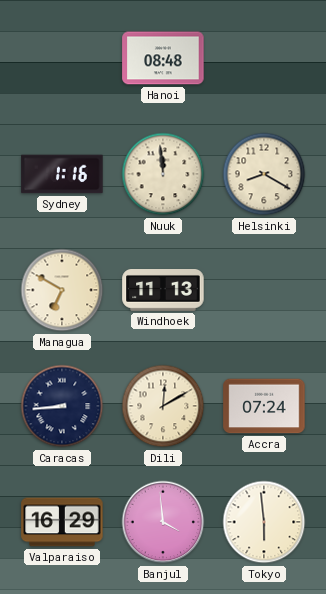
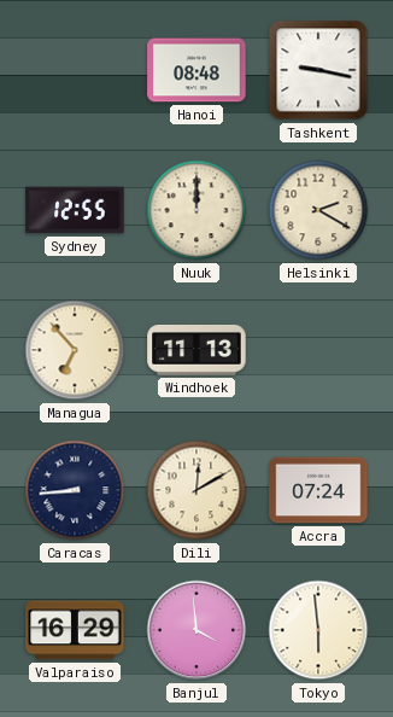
Tashkent: none -> 9:17 (318, 70)
Sydney: 1:16 -> 12:55 (75, 210)
Nuuk: 11:59 -> 12:00 (196, 210)
Helsinki: 8:20 -> 2:20 (318, 210)
Managua: 6:50 -> 6:53 (75, 350)
